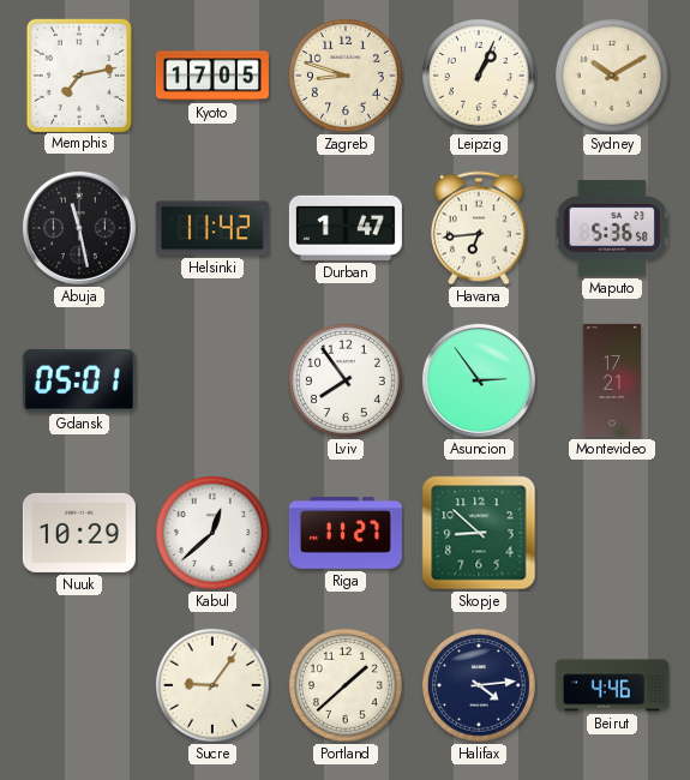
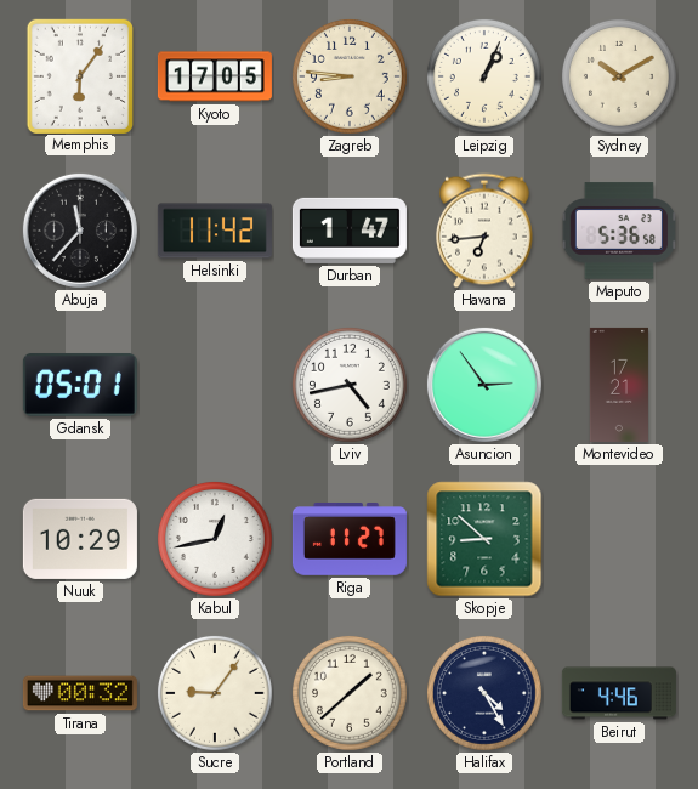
Memphis: 7:13 -> 6:06 (79, 75)
Zagreb: 8:48 -> 8:46 (350, 76)
Abuja: 11:28 -> 11:37 (80, 231)
Lviv: 7:54 -> 4:43 (350, 385)
Kabul: 12:38 -> 12:43 (215, 539)
Tirana: none -> 00:32 (80, 693)
Halifax: 4:14 -> 4:25 (484, 693)
